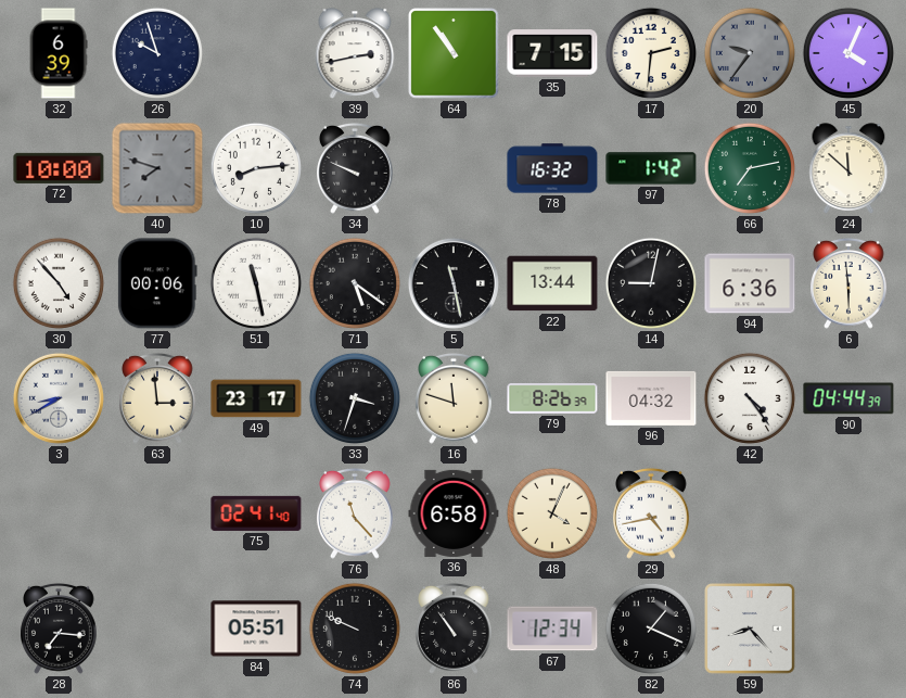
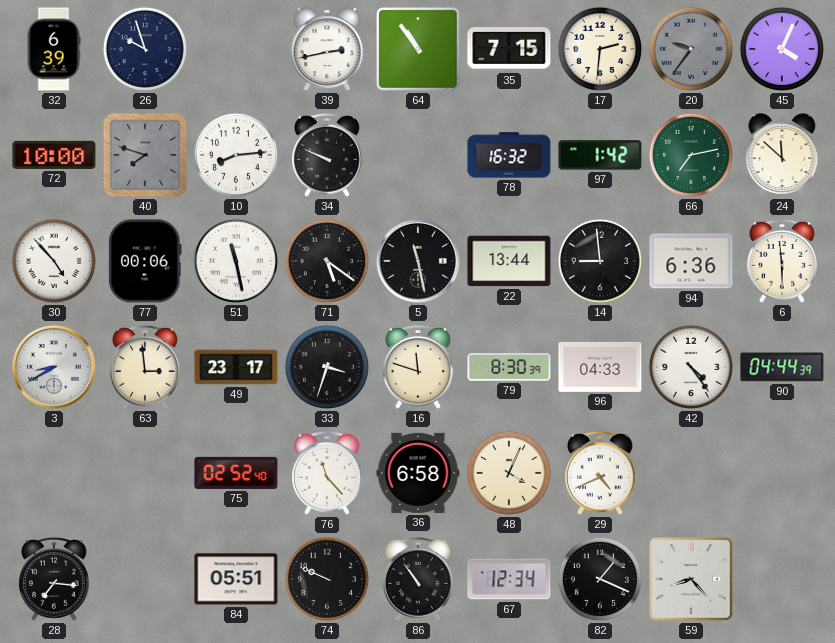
14: 9:02 -> 8:59 (600, 261)
79: 8:26 -> 8:30 (509, 367)
96: 04:32 -> 04:33 (600, 367)
75: 02:41 -> 02:52 (236, 473)
29: 4:43 -> 4:41 (601, 473)
